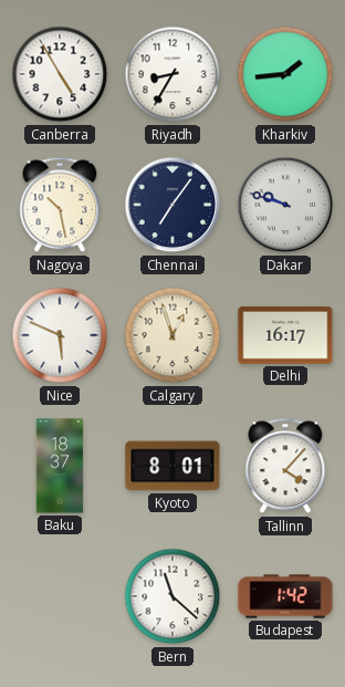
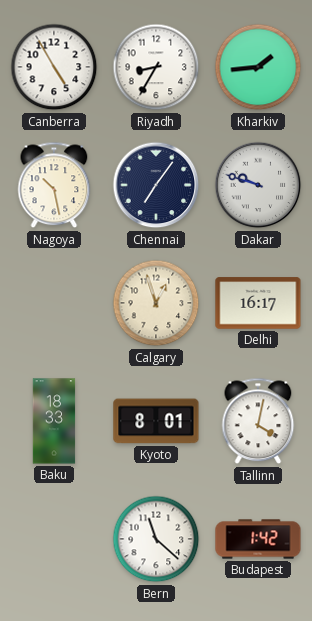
Nice: 5:49 -> none (60, 335)
Baku: 18:37 -> 18:33 (54, 421)
Tallinn: 4:07 -> 4:02 (258, 421)
